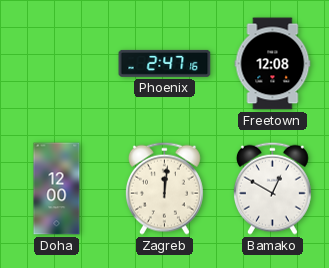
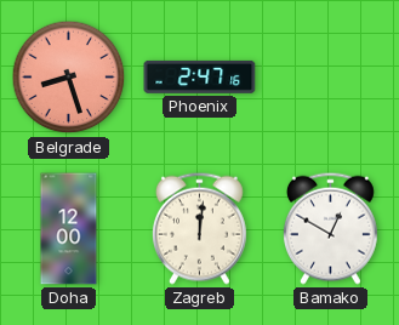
Belgrade: none -> 8:27 (69, 78)
Freetown: 12:08 -> none (273, 64)
